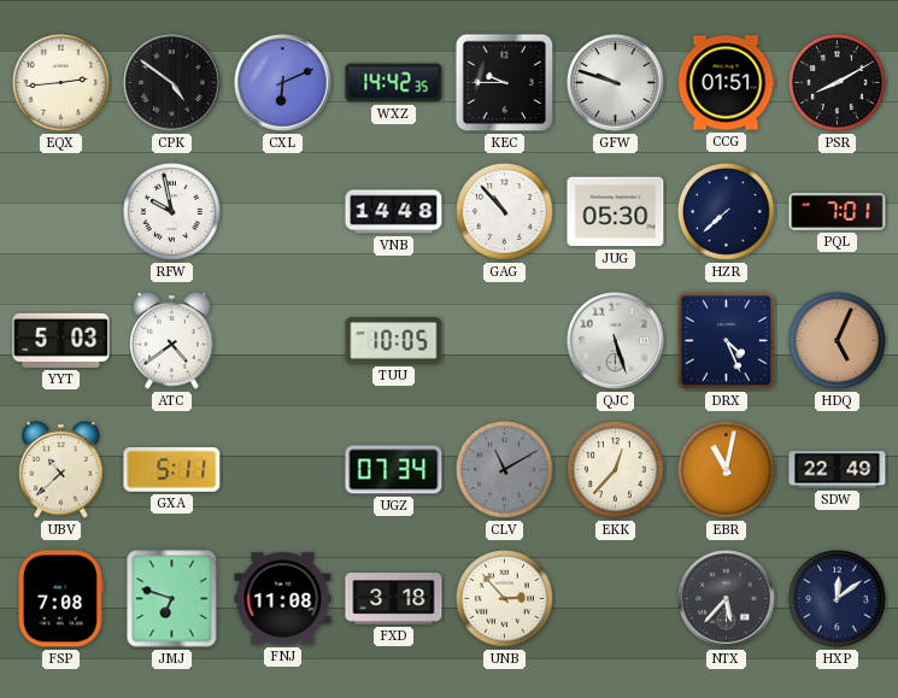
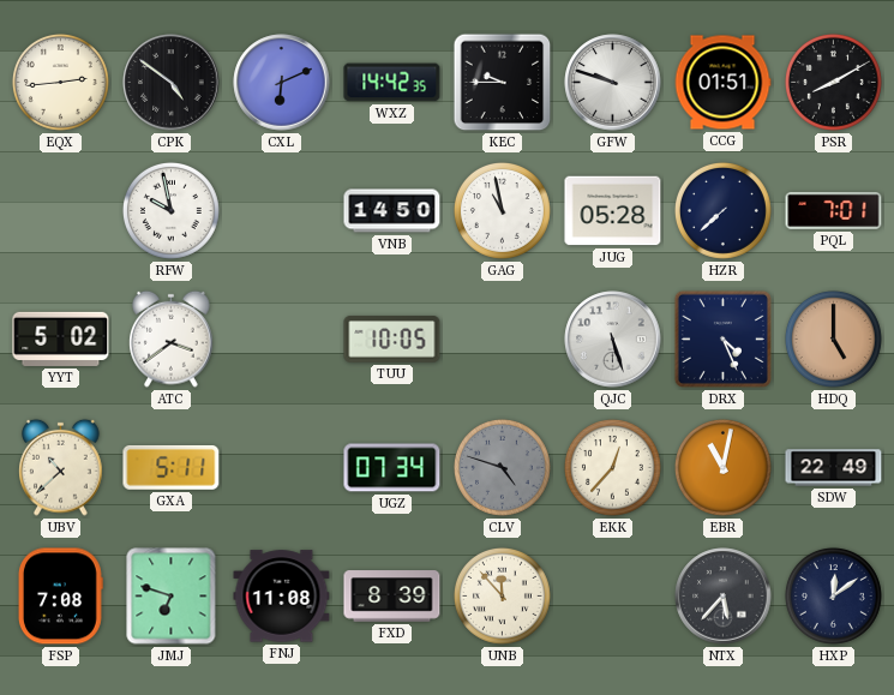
VNB: 14:48 -> 14:50 (392, 211)
GAG: 10:53 -> 10:58 (502, 210)
JUG: 05:30 -> 05:28 (613, 211)
YYT: 5:03 -> 5:02 (61, 338)
ATC: 4:39 -> 3:39 (172, 338)
HDQ: 5:04 -> 5:00 (833, 338)
CLV: 11:10 -> 4:48 (502, 467)
FXD: 3:18 -> 8:39 (392, 597)
UNB: 2:53 -> 11:53 (502, 595)
